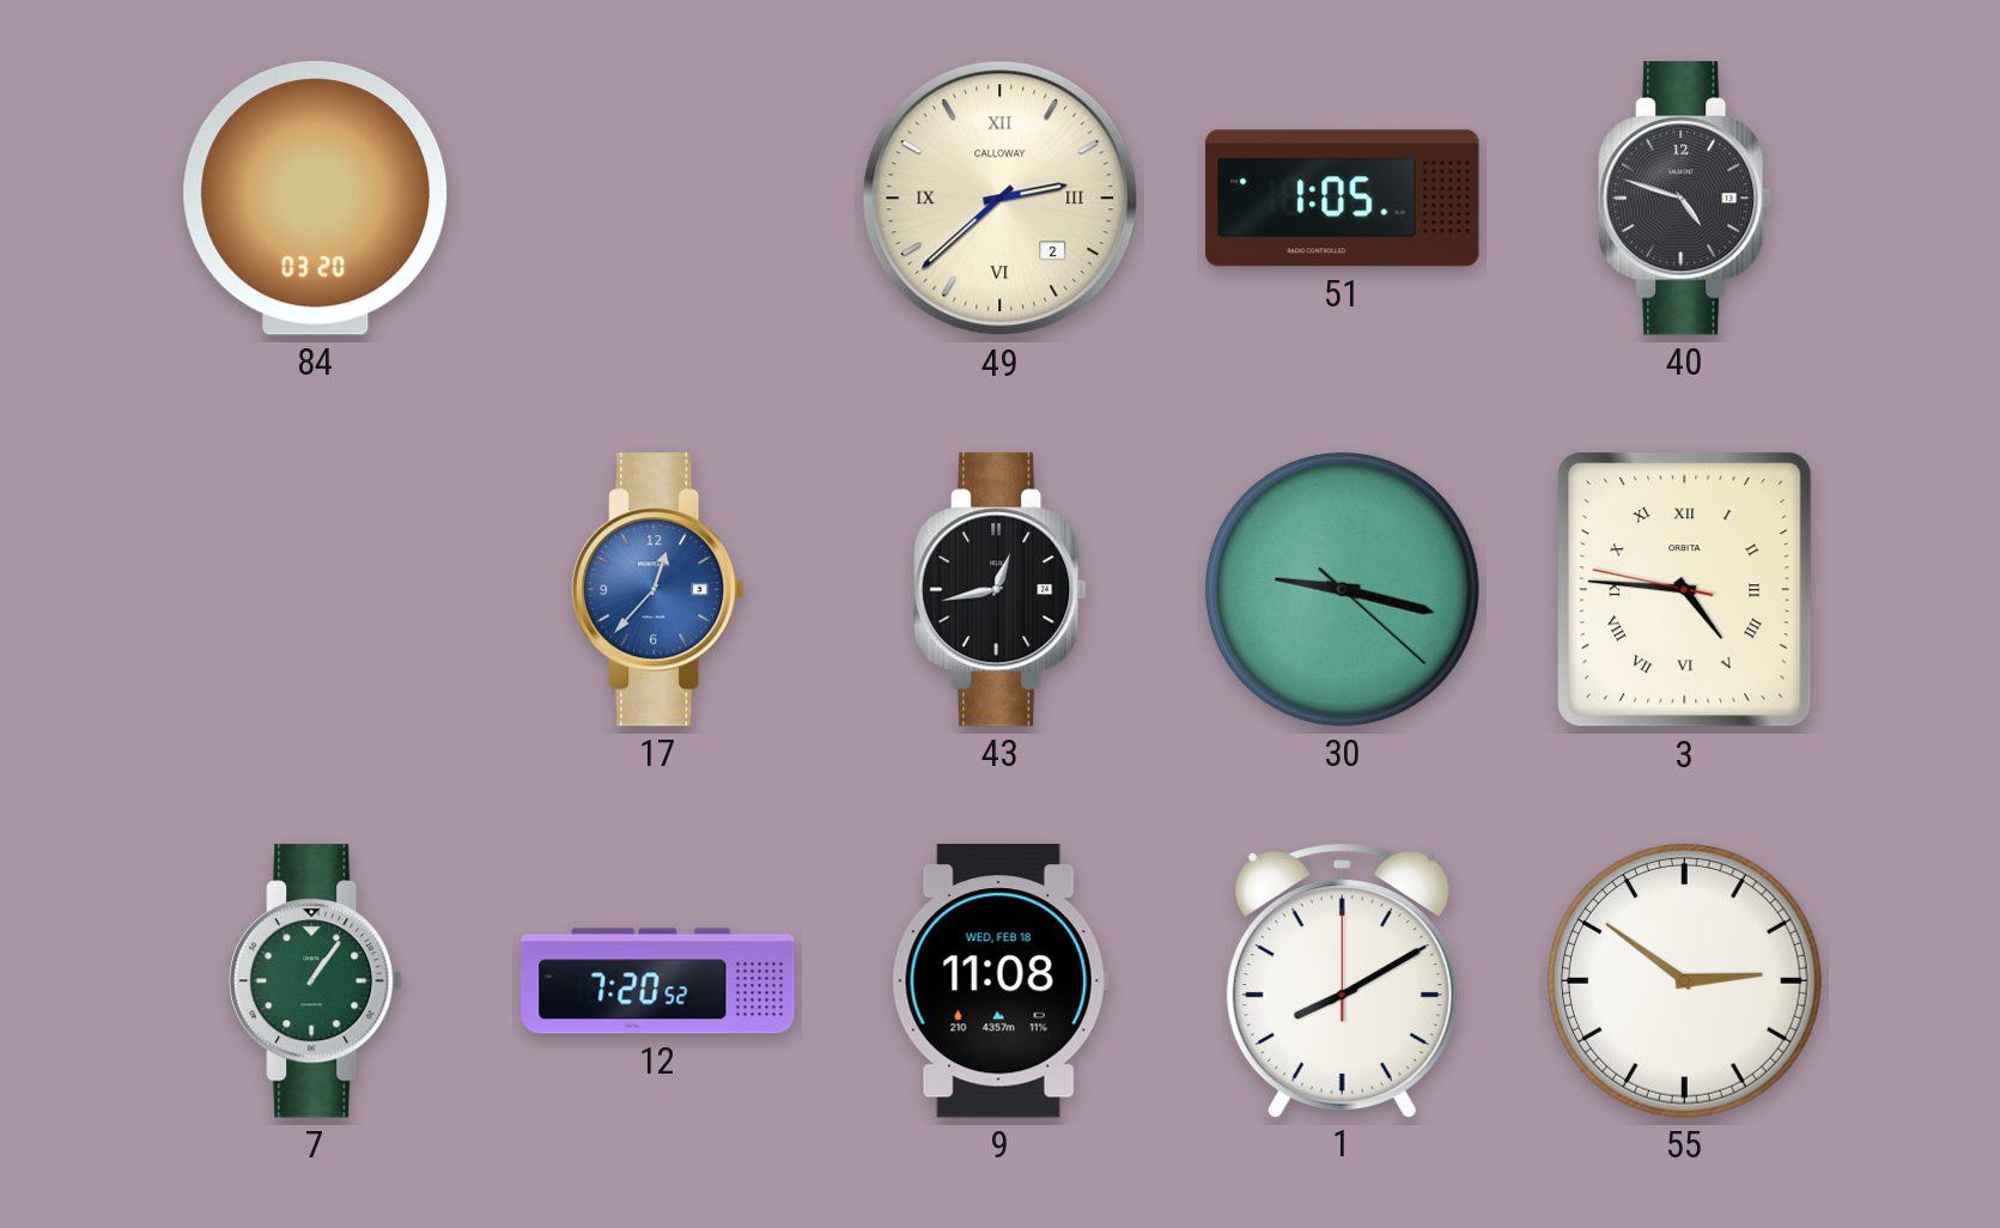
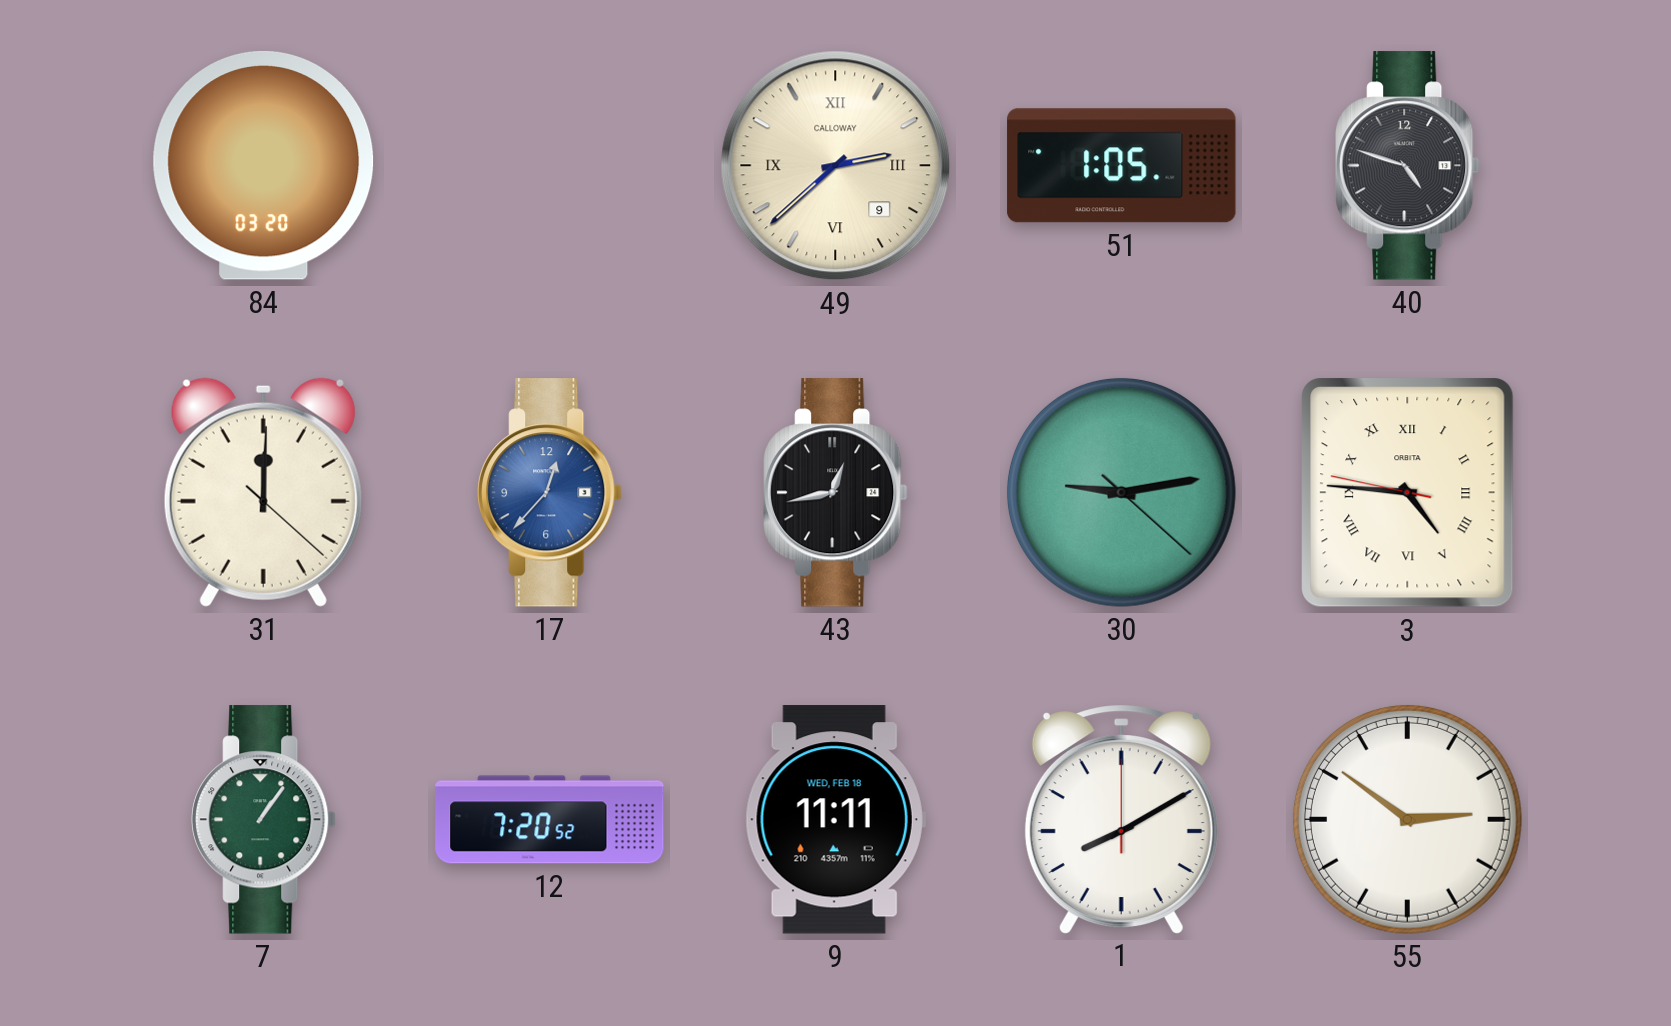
49 date: 2 -> 9 (836, 166)
31: none -> 12:00 (263, 492)
30: 9:17 -> 9:13 (1121, 492)
9: 11:08 -> 11:11 (835, 820)
